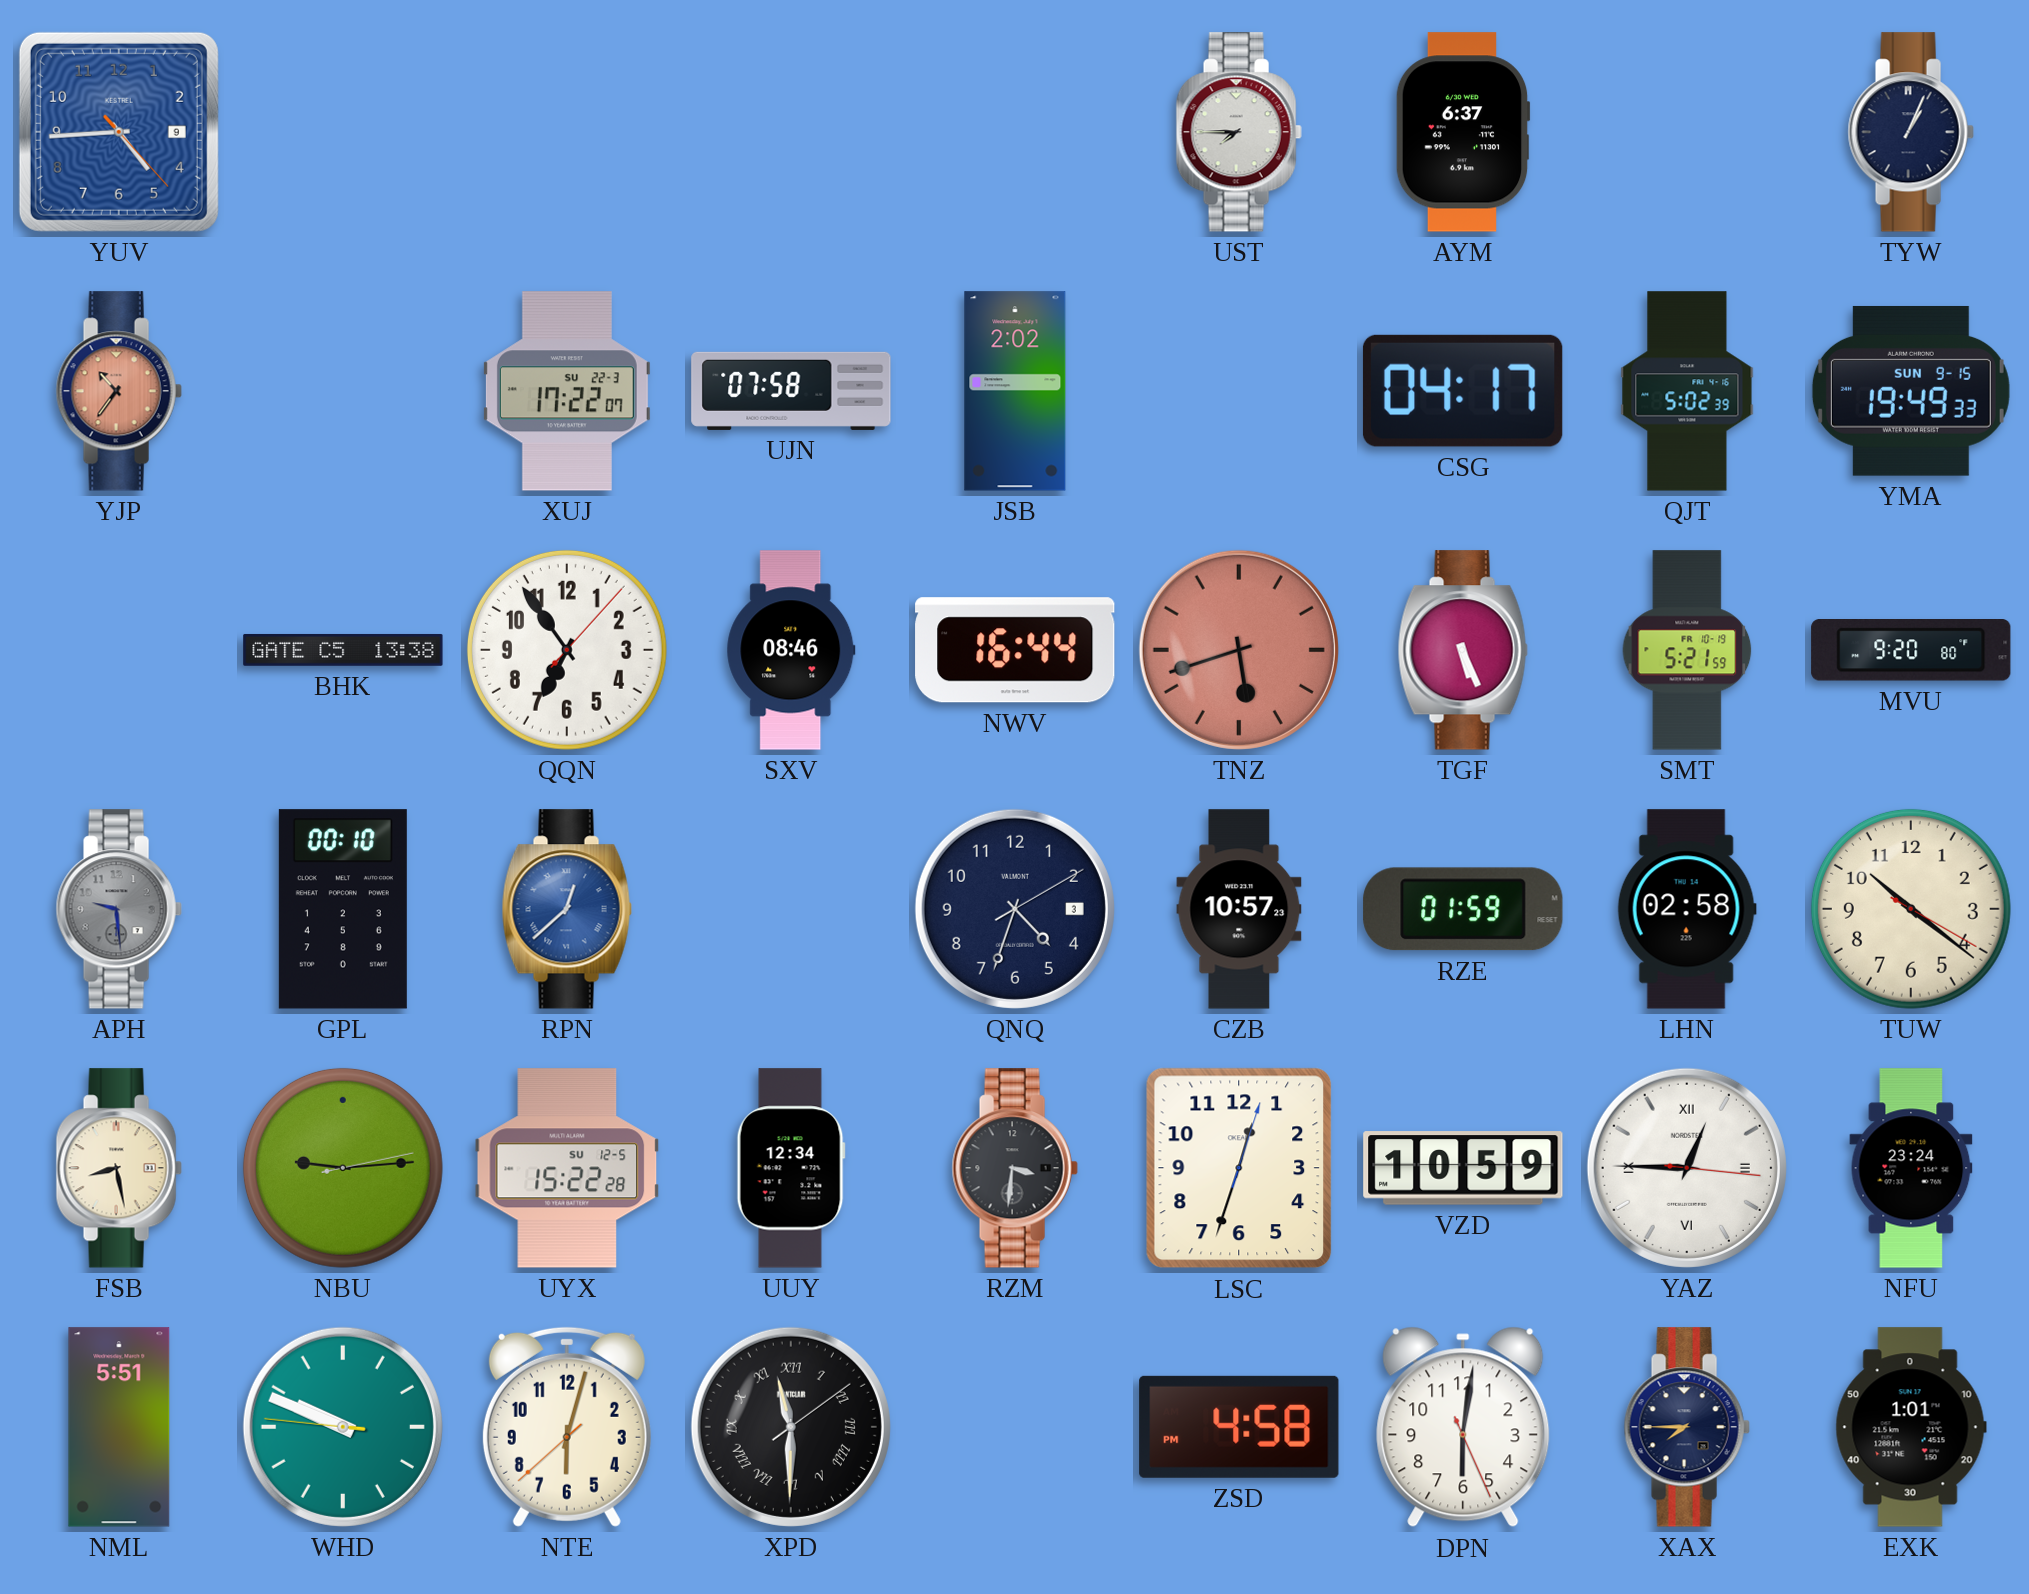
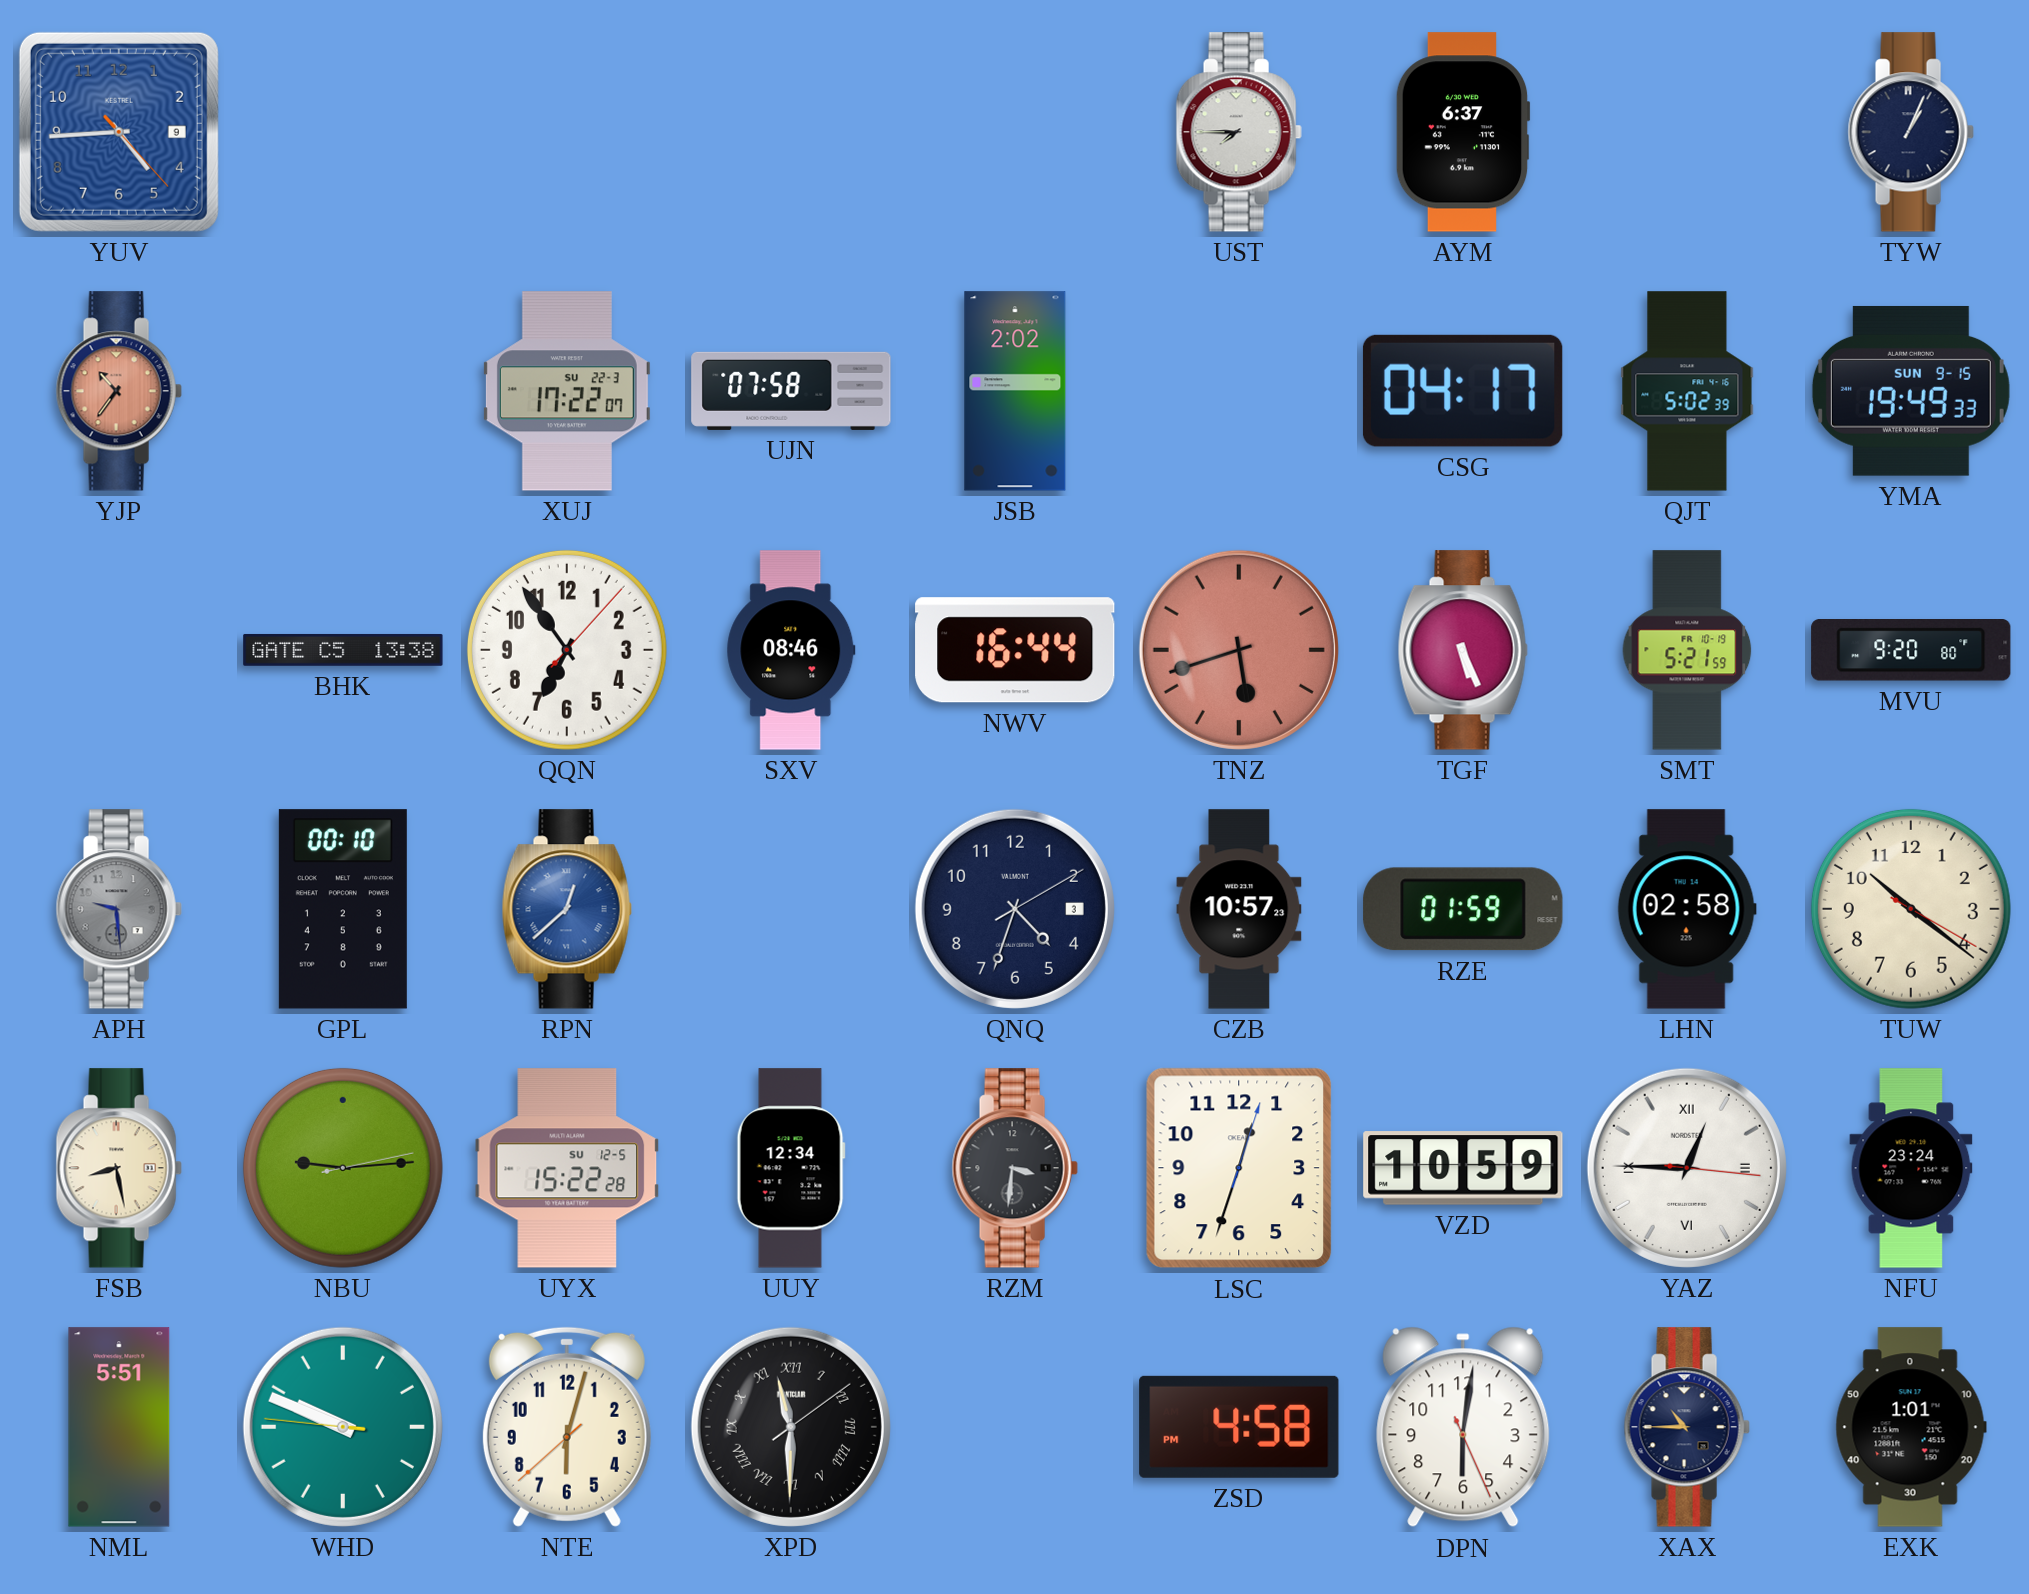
XAX: 7:45 -> 10:45 (1687, 1427)
